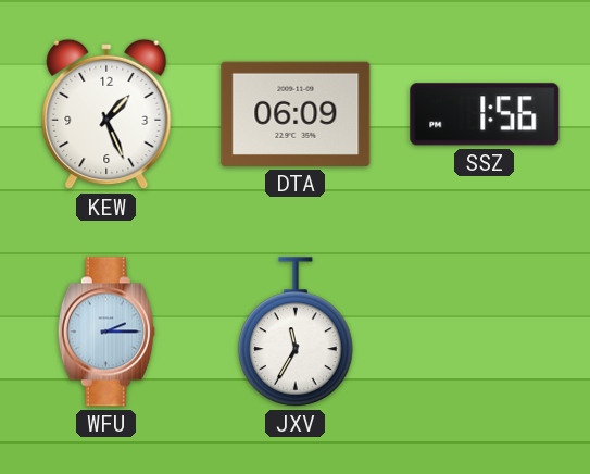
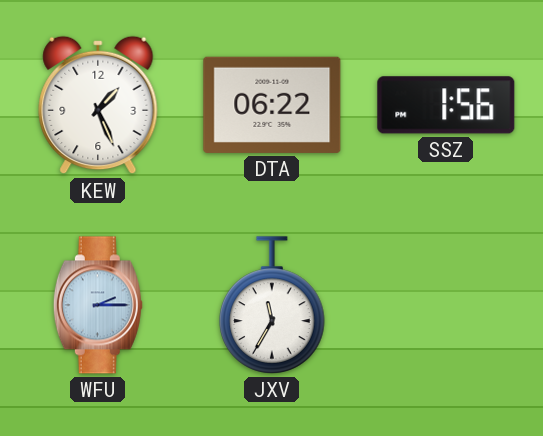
DTA: 06:09 -> 06:22 (272, 105)
